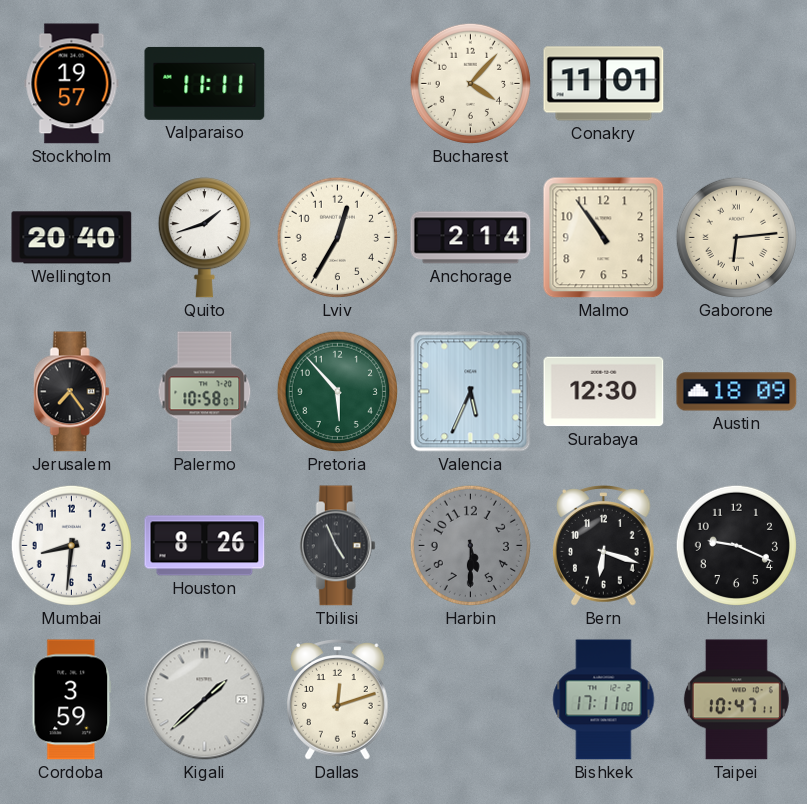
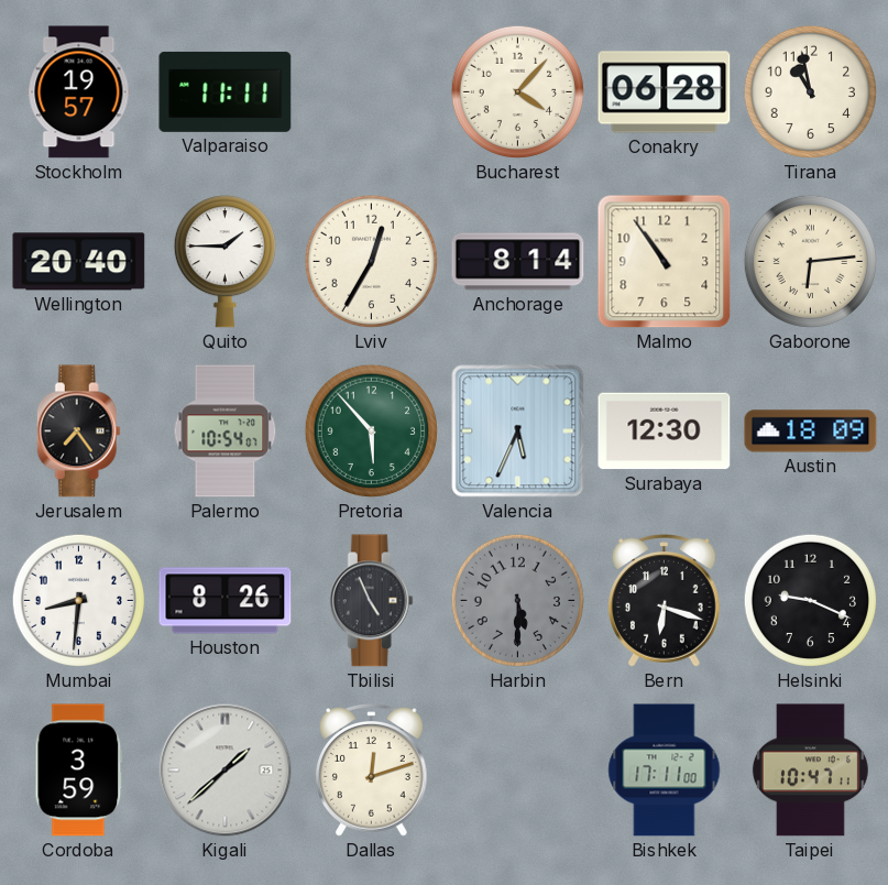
Conakry: 11:01 -> 06:28 (665, 92)
Tirana: none -> 10:58 (810, 91)
Quito: 1:42 -> 1:45 (224, 262)
Anchorage: 2:14 -> 8:14 (518, 262)
Palermo: 10:58 -> 10:54 (226, 431)
